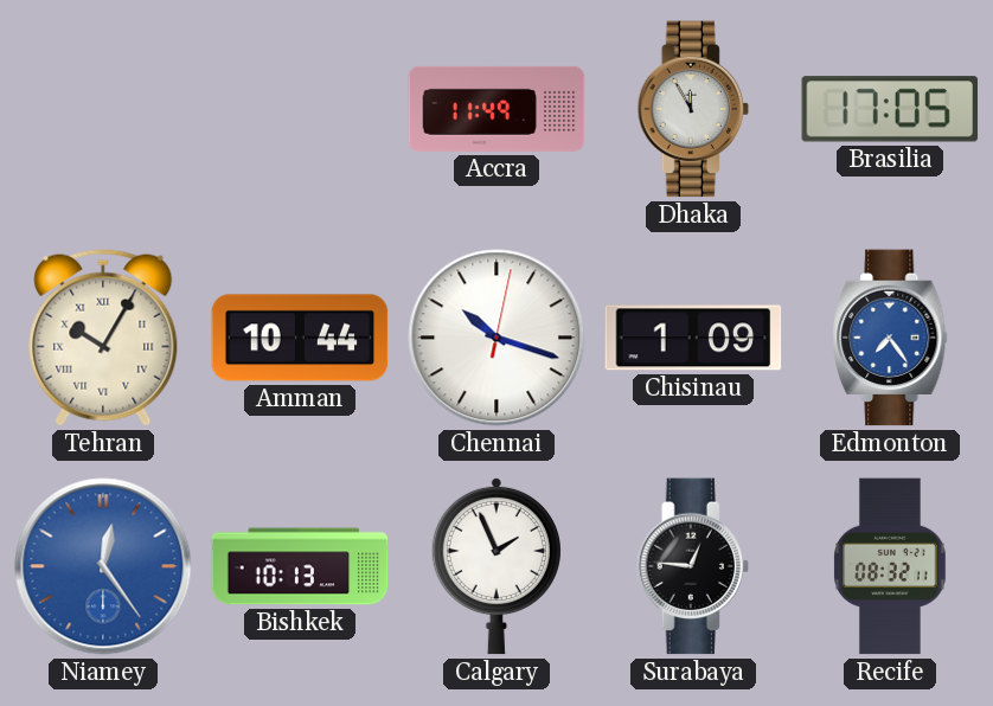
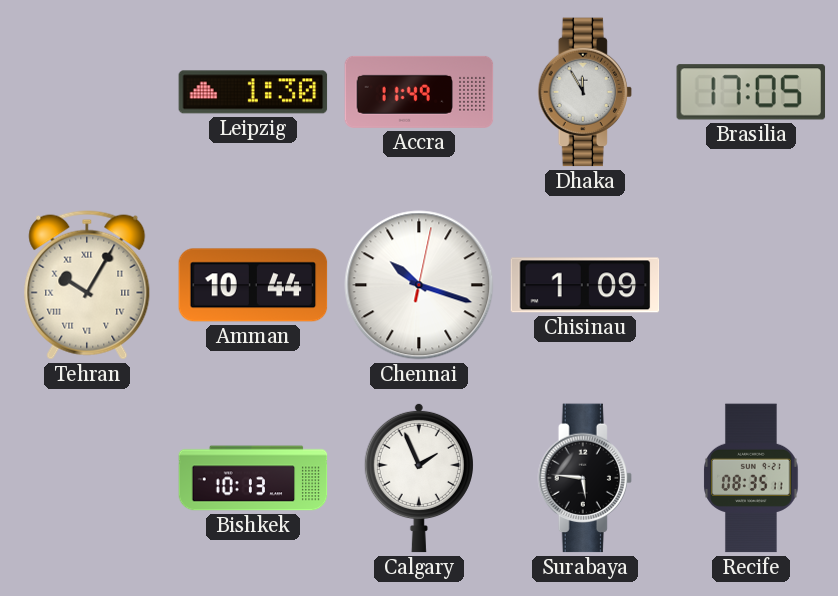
Leipzig: none -> 1:30 (253, 92)
Edmonton: 7:24 -> none (890, 338)
Niamey: 12:24 -> none (103, 566)
Surabaya: 12:46 -> 5:46 (585, 478)
Recife: 08:32 -> 08:35 (751, 478)
